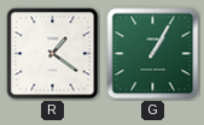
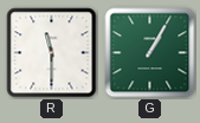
R: 1:21 -> 11:30 (52, 53)
